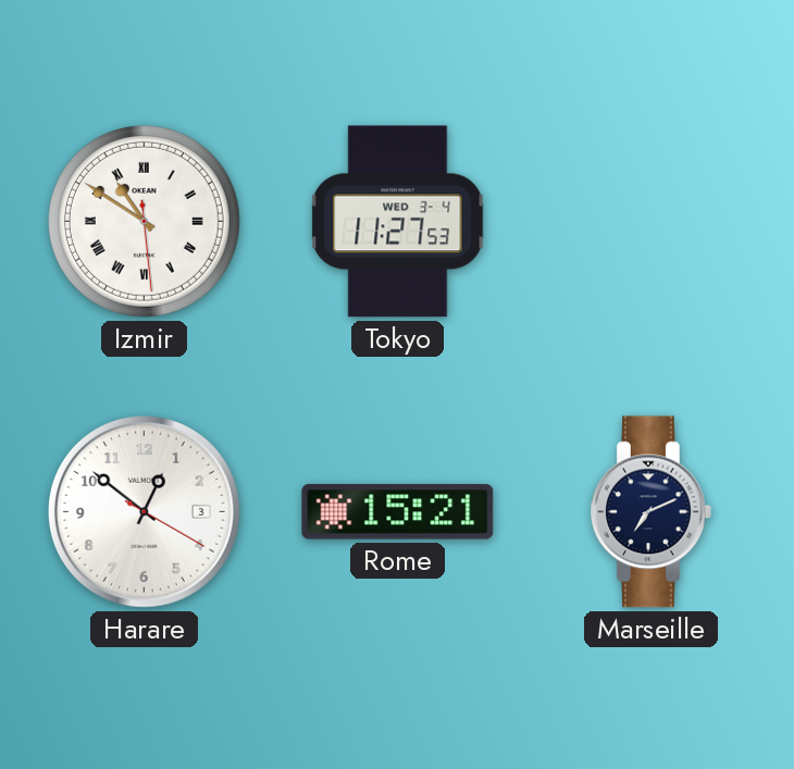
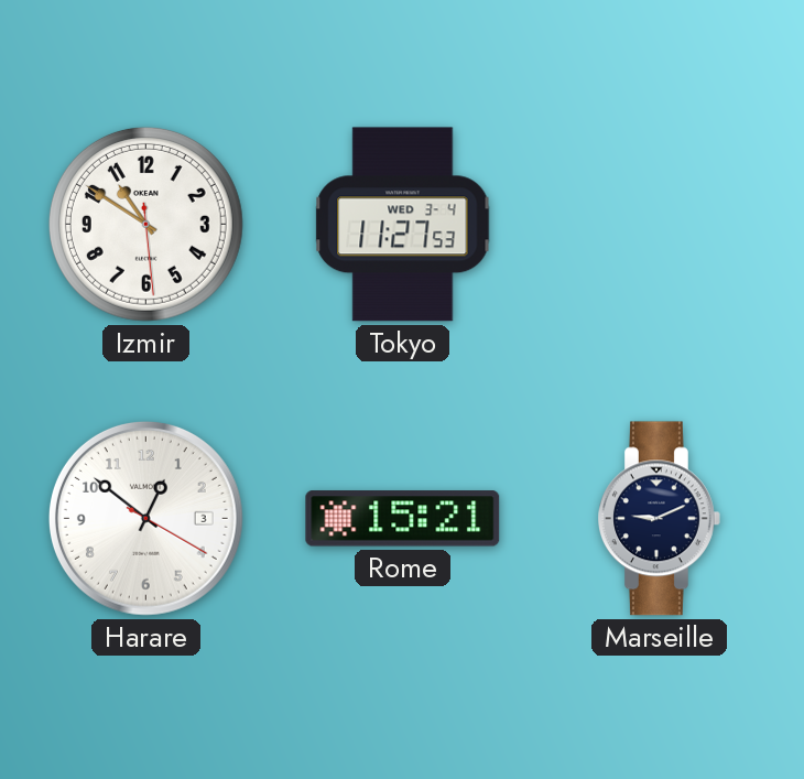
Izmir numerals: Roman -> Arabic (145, 224)
Marseille: 7:11 -> 9:11 (660, 519)
